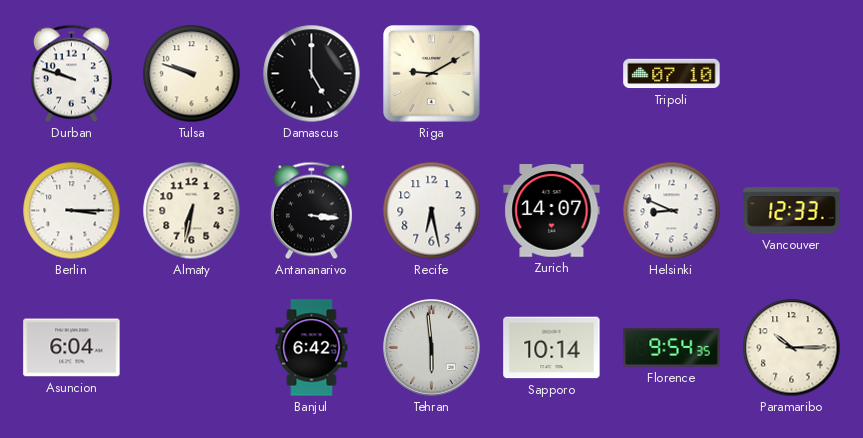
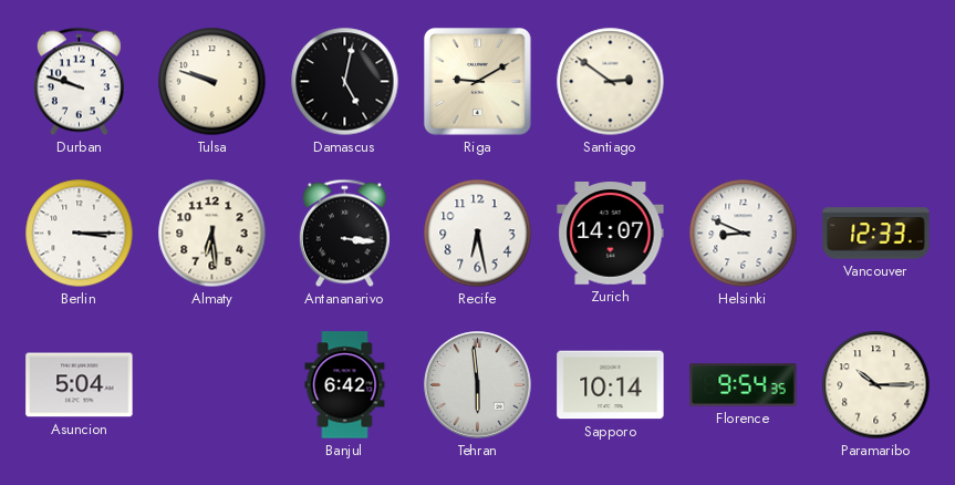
Damascus: 5:00 -> 5:02 (345, 82)
Santiago: none -> 2:51 (611, 82)
Tripoli: 07:10 -> none (672, 74)
Almaty: 6:32 -> 6:29 (212, 234)
Asuncion: 6:04 -> 5:04 (80, 385)
